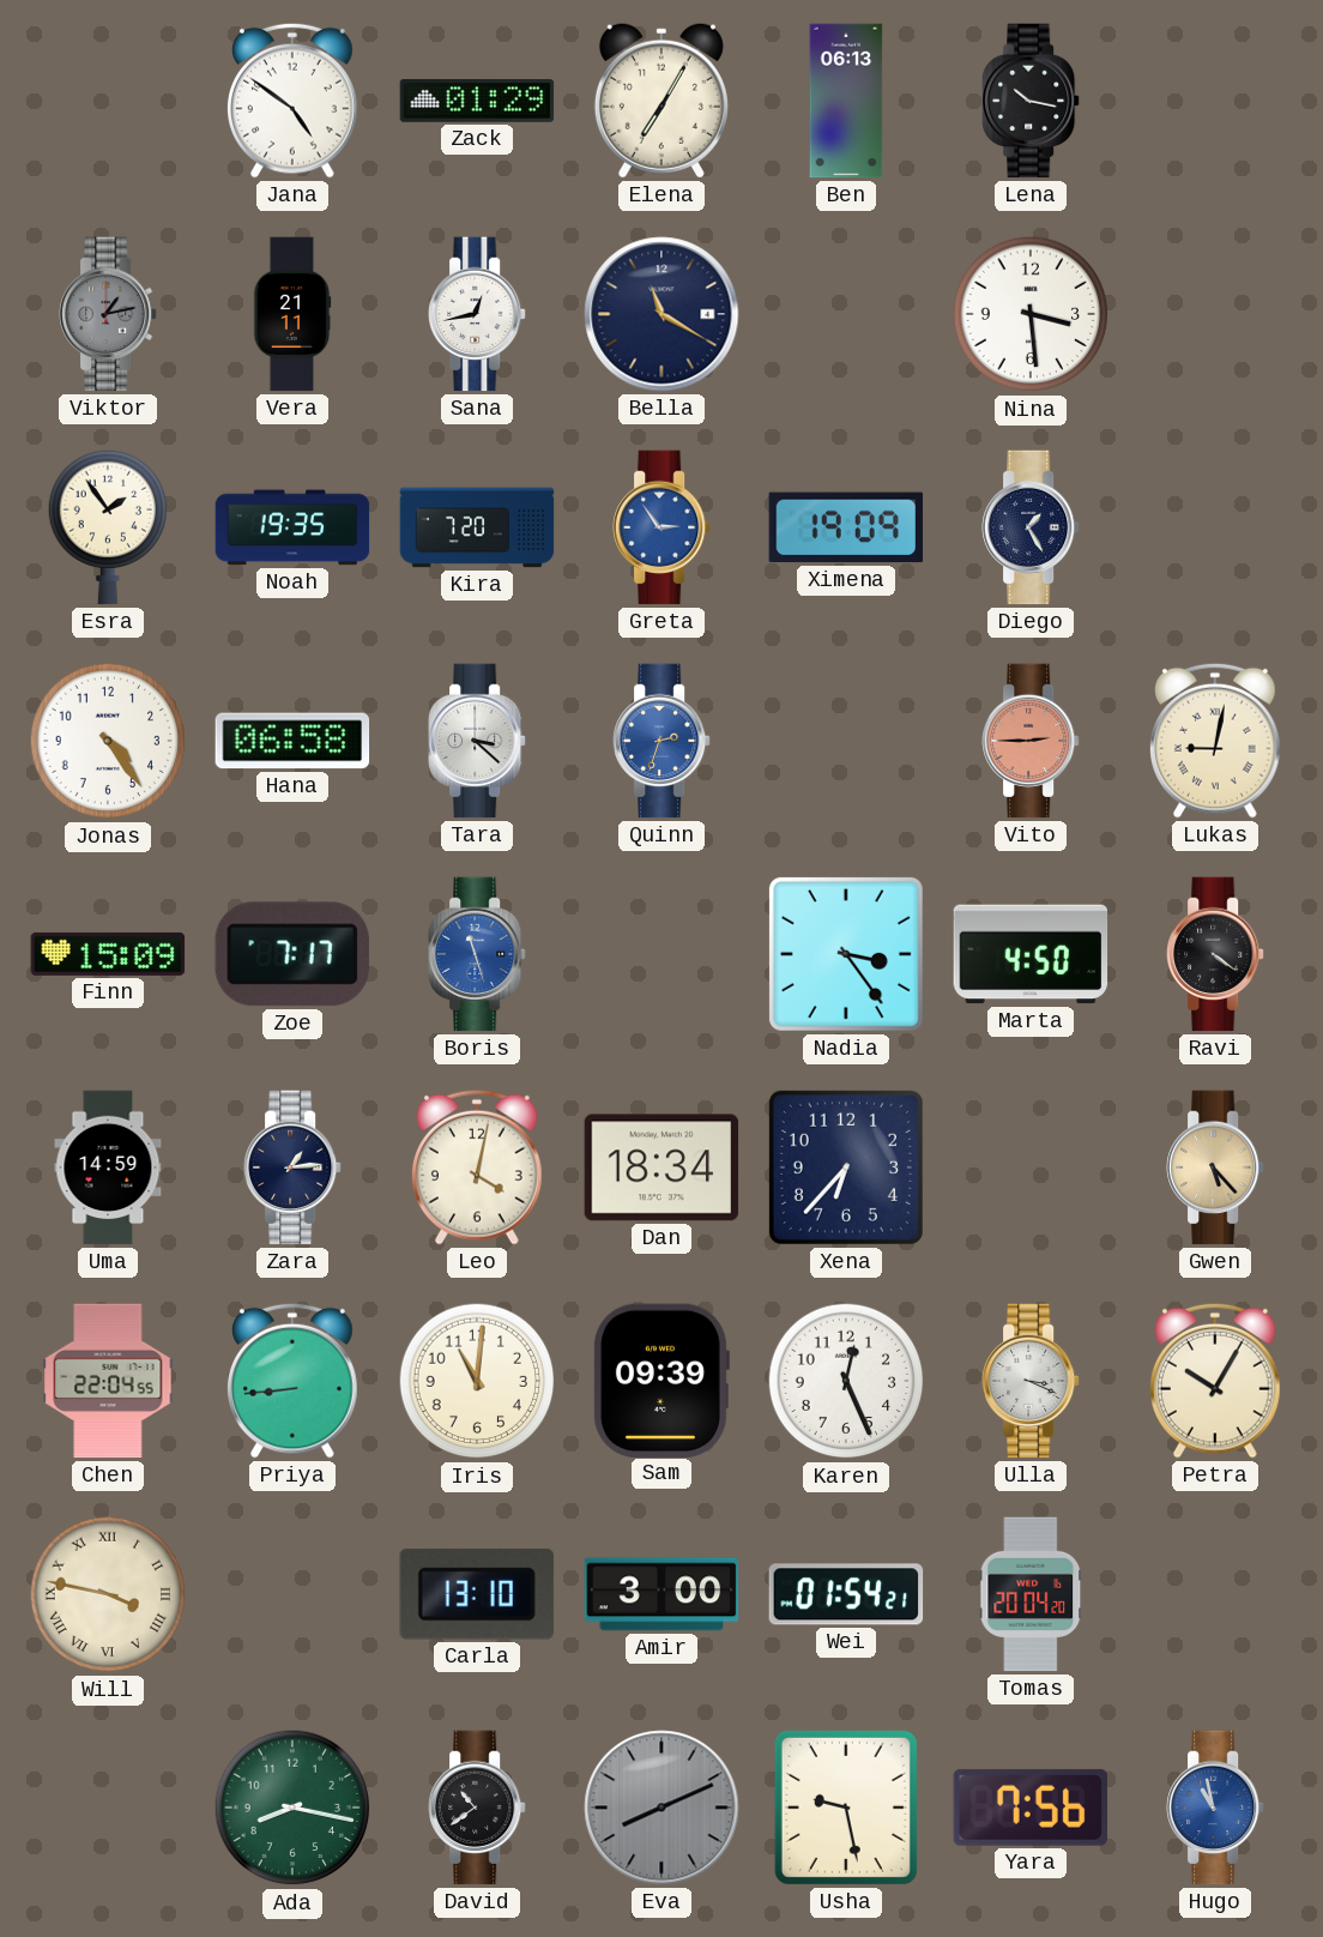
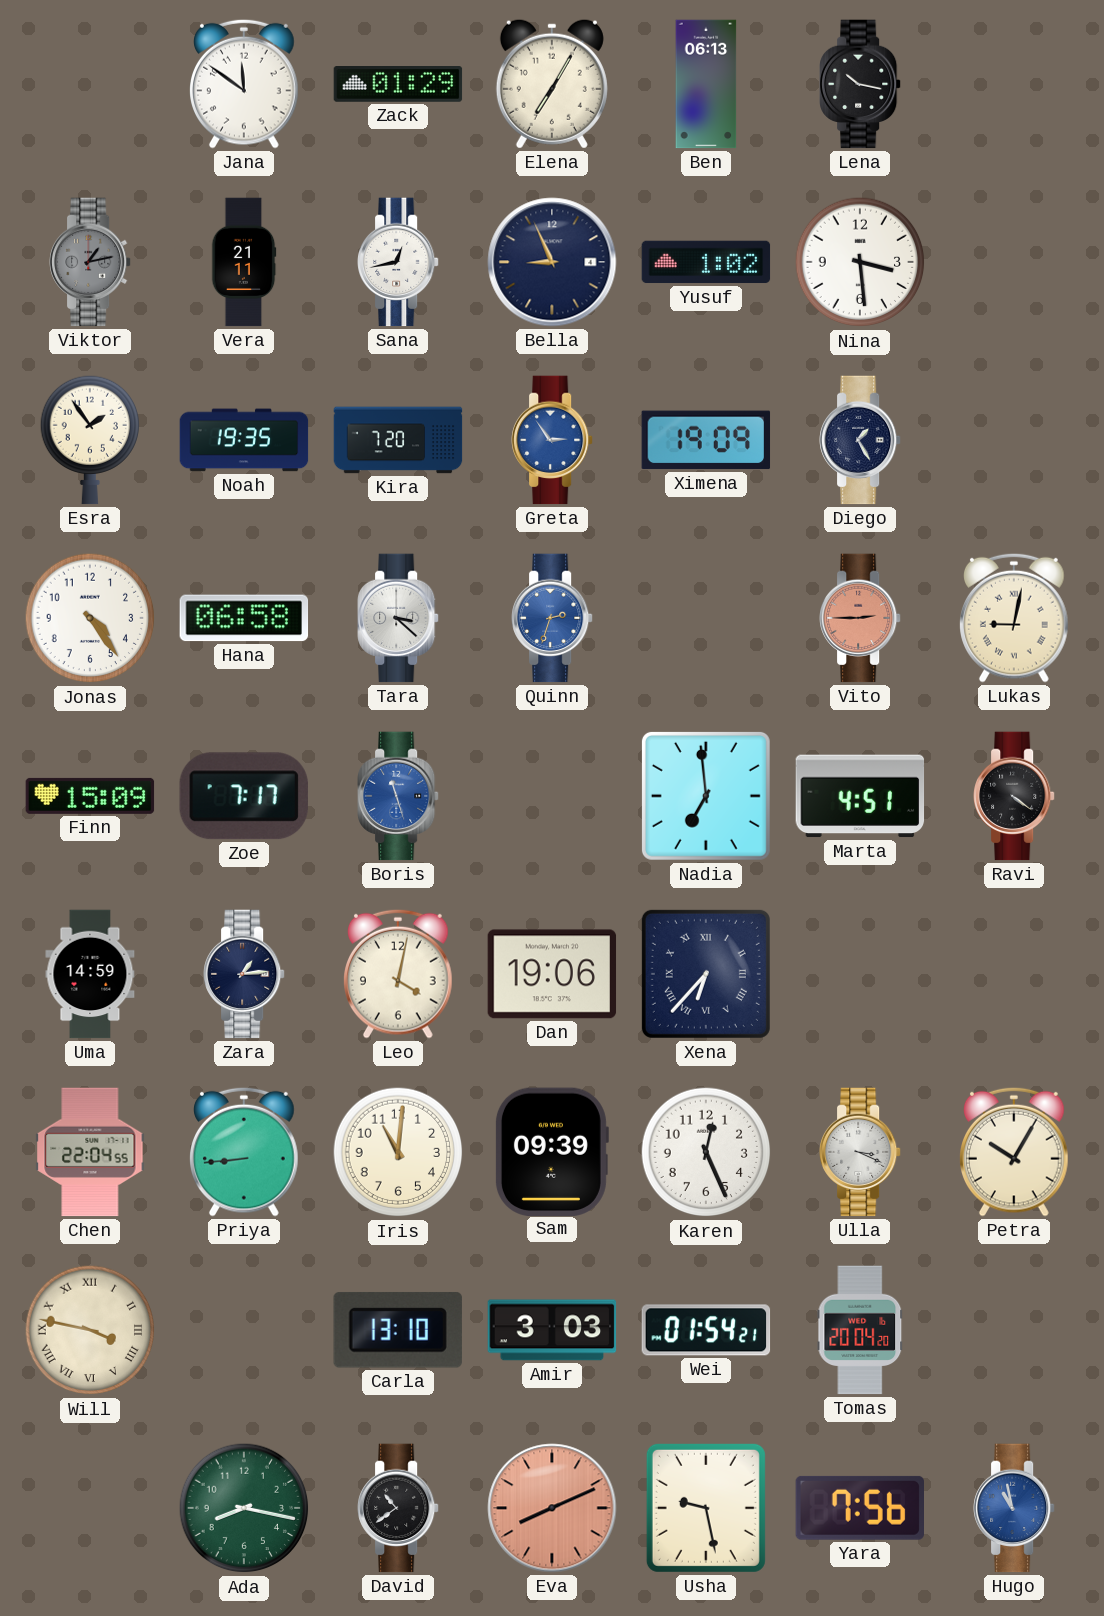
Jana: 4:51 -> 11:51 (245, 84)
Bella: 11:20 -> 8:56 (552, 262)
Yusuf: none -> 1:02 (706, 262)
Nadia: 3:24 -> 6:59 (706, 796)
Marta: 4:50 -> 4:51 (860, 796)
Dan: 18:34 -> 19:06 (552, 974)
Xena numerals: Arabic -> Roman (706, 974)
Gwen: 5:23 -> none (1216, 1167)
Amir: 3:00 -> 3:03 (552, 1330)
Eva dial: grey -> salmon (552, 1508)
